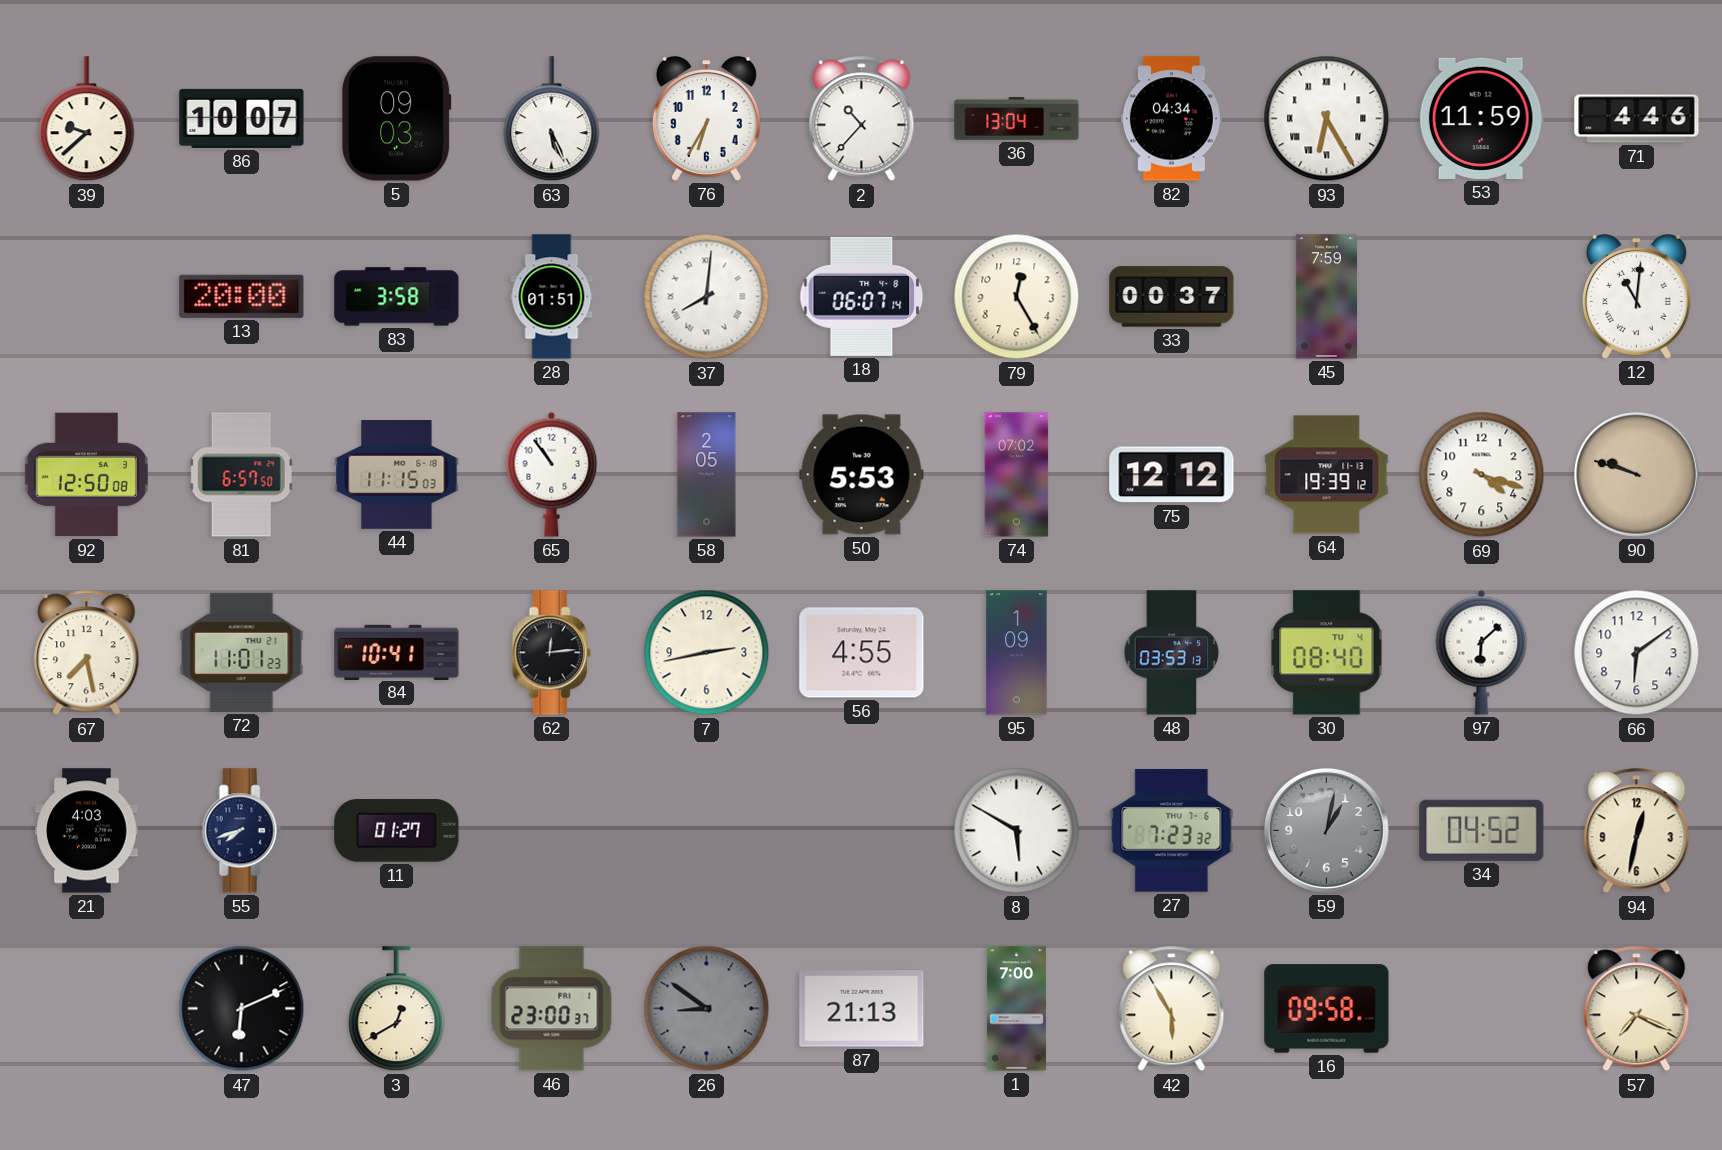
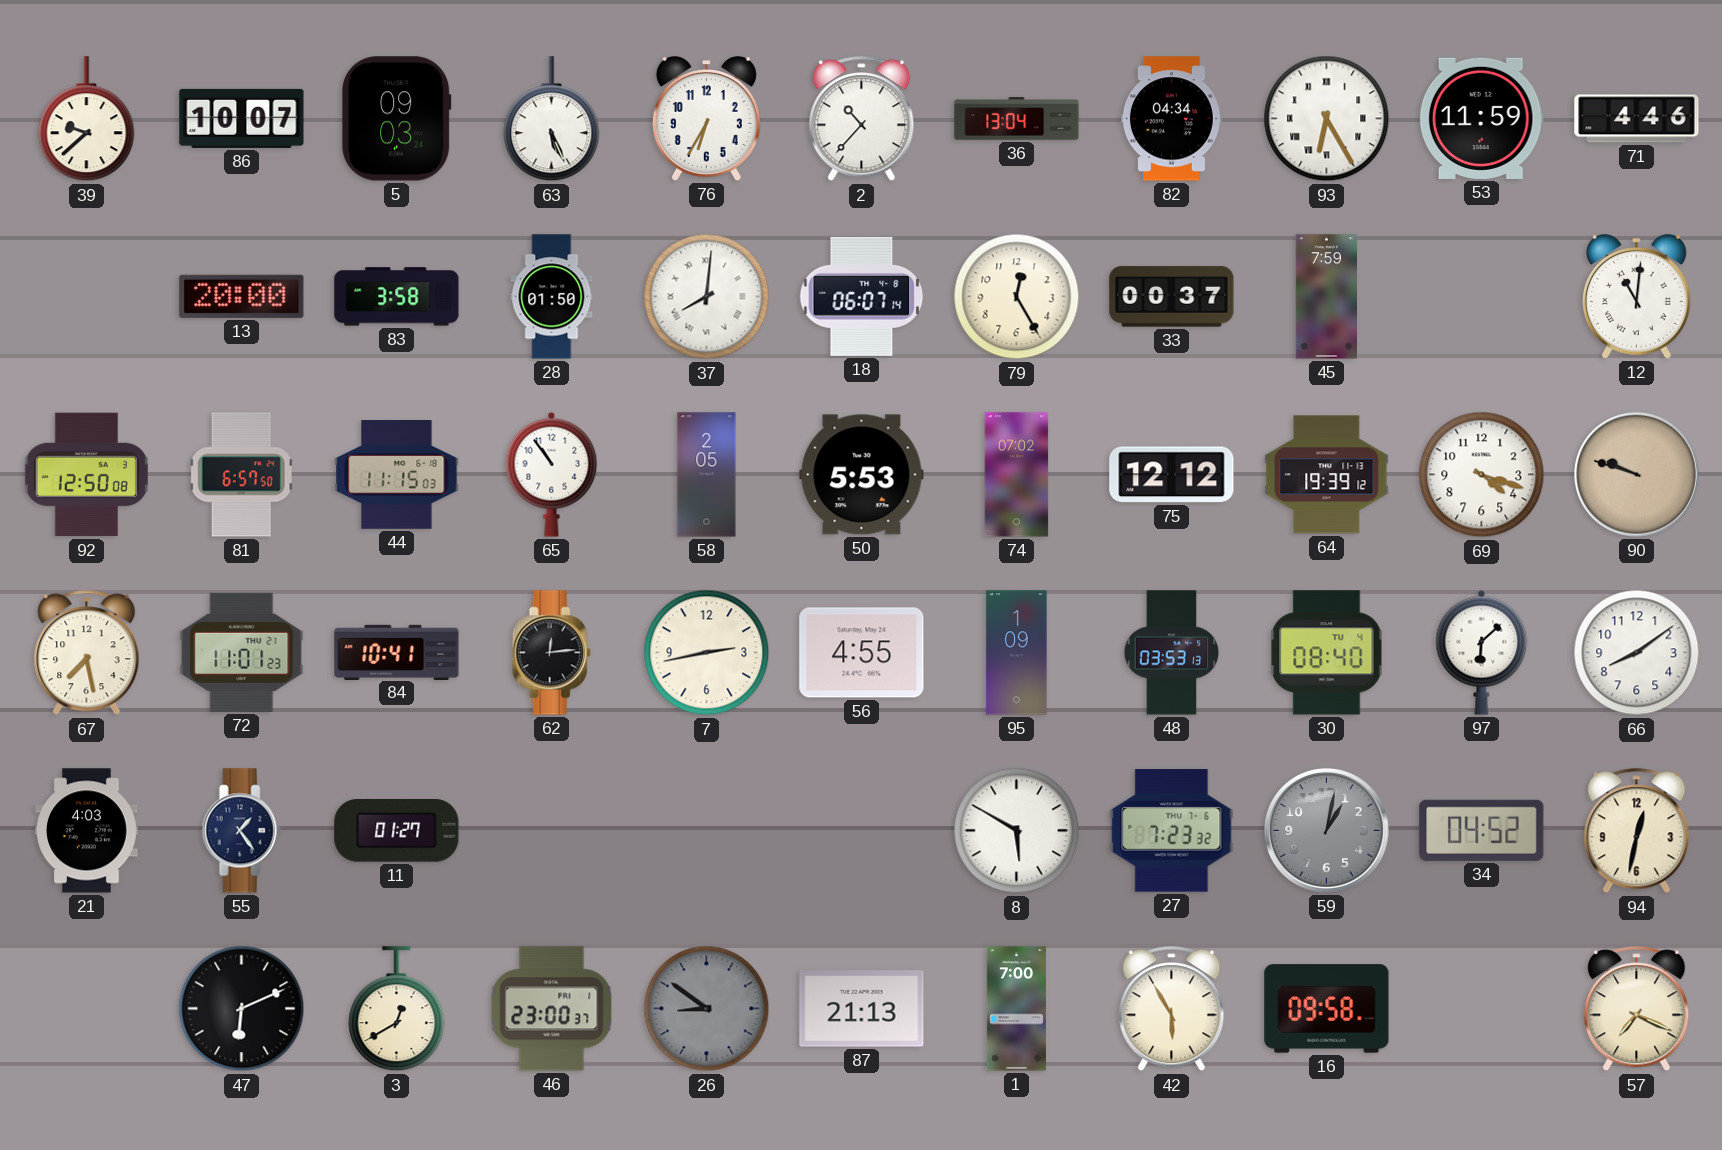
28: 01:51 -> 01:50 (552, 297)
66: 6:09 -> 8:09 (1637, 653)
55: 7:42 -> 1:24 (241, 831)
